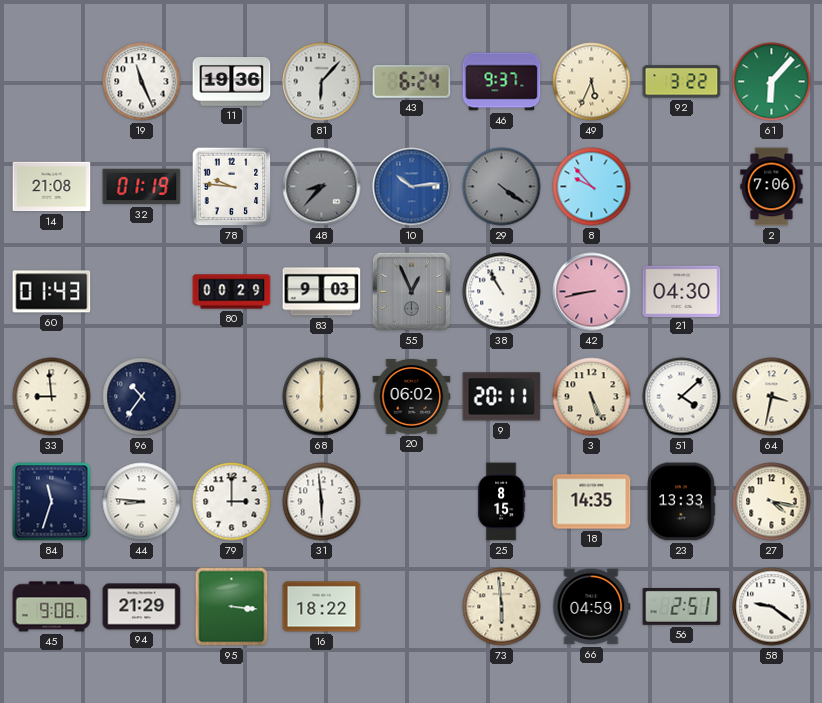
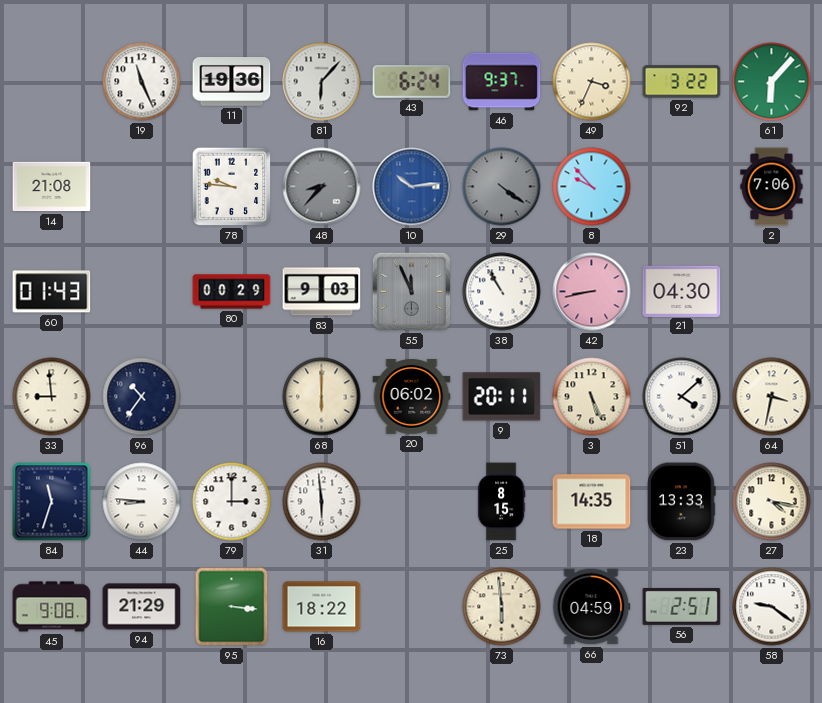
49: 5:34 -> 3:34 (592, 82)
32: 01:19 -> none (142, 187)
55: 12:56 -> 11:56 (411, 291)
